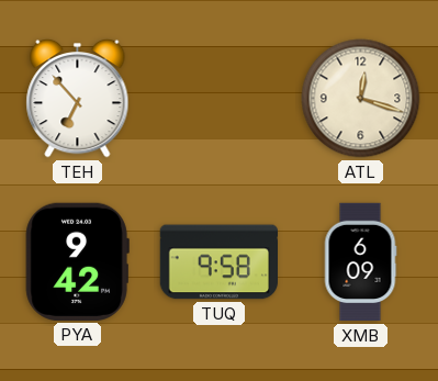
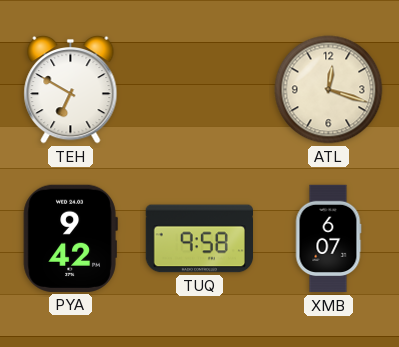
TEH: 6:53 -> 6:50 (71, 89)
XMB: 6:09 -> 6:07 (328, 239)
